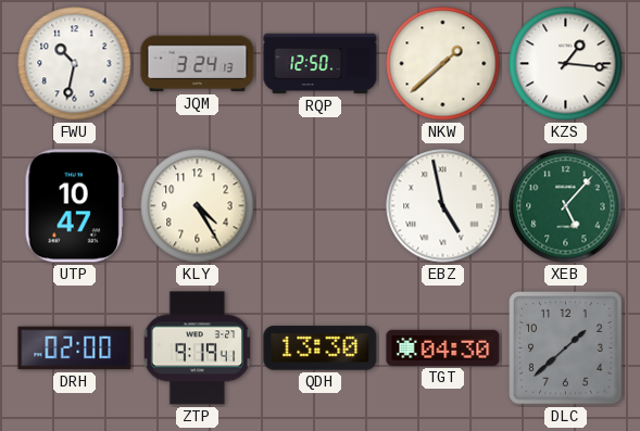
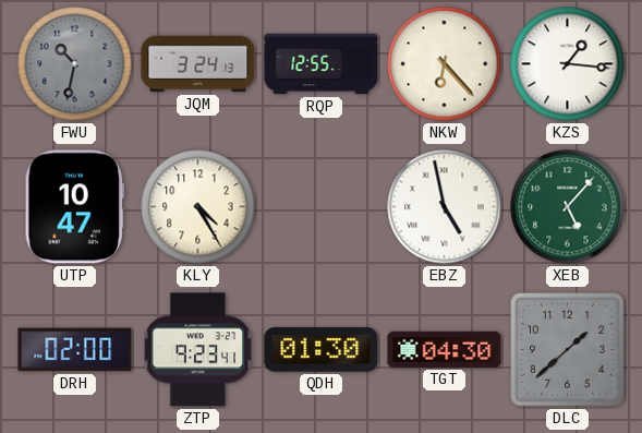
FWU dial: white -> grey (75, 64)
RQP: 12:50 -> 12:55 (322, 64)
NKW: 1:38 -> 6:23 (445, 64)
ZTP: 9:19 -> 9:23 (198, 350)
QDH: 13:30 -> 01:30 (322, 350)
